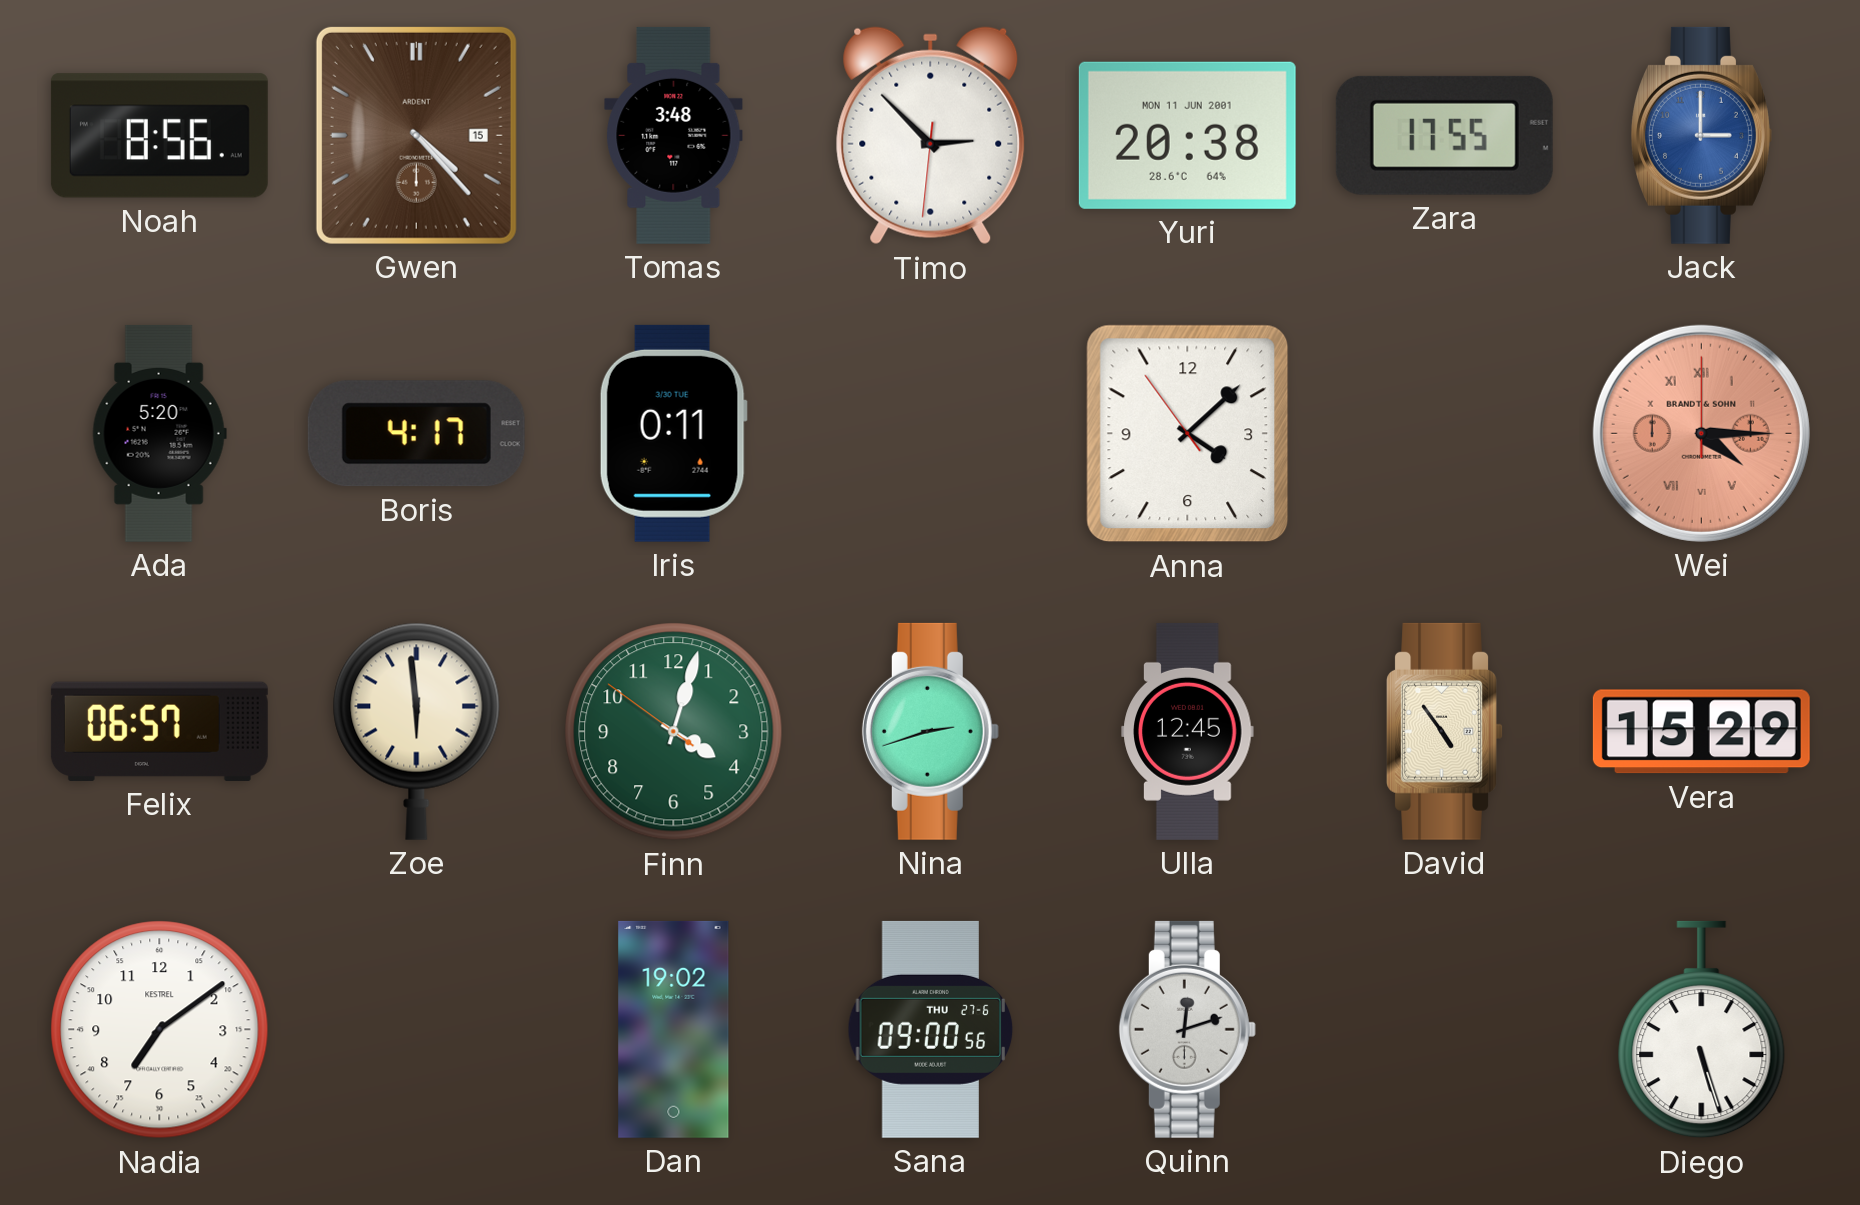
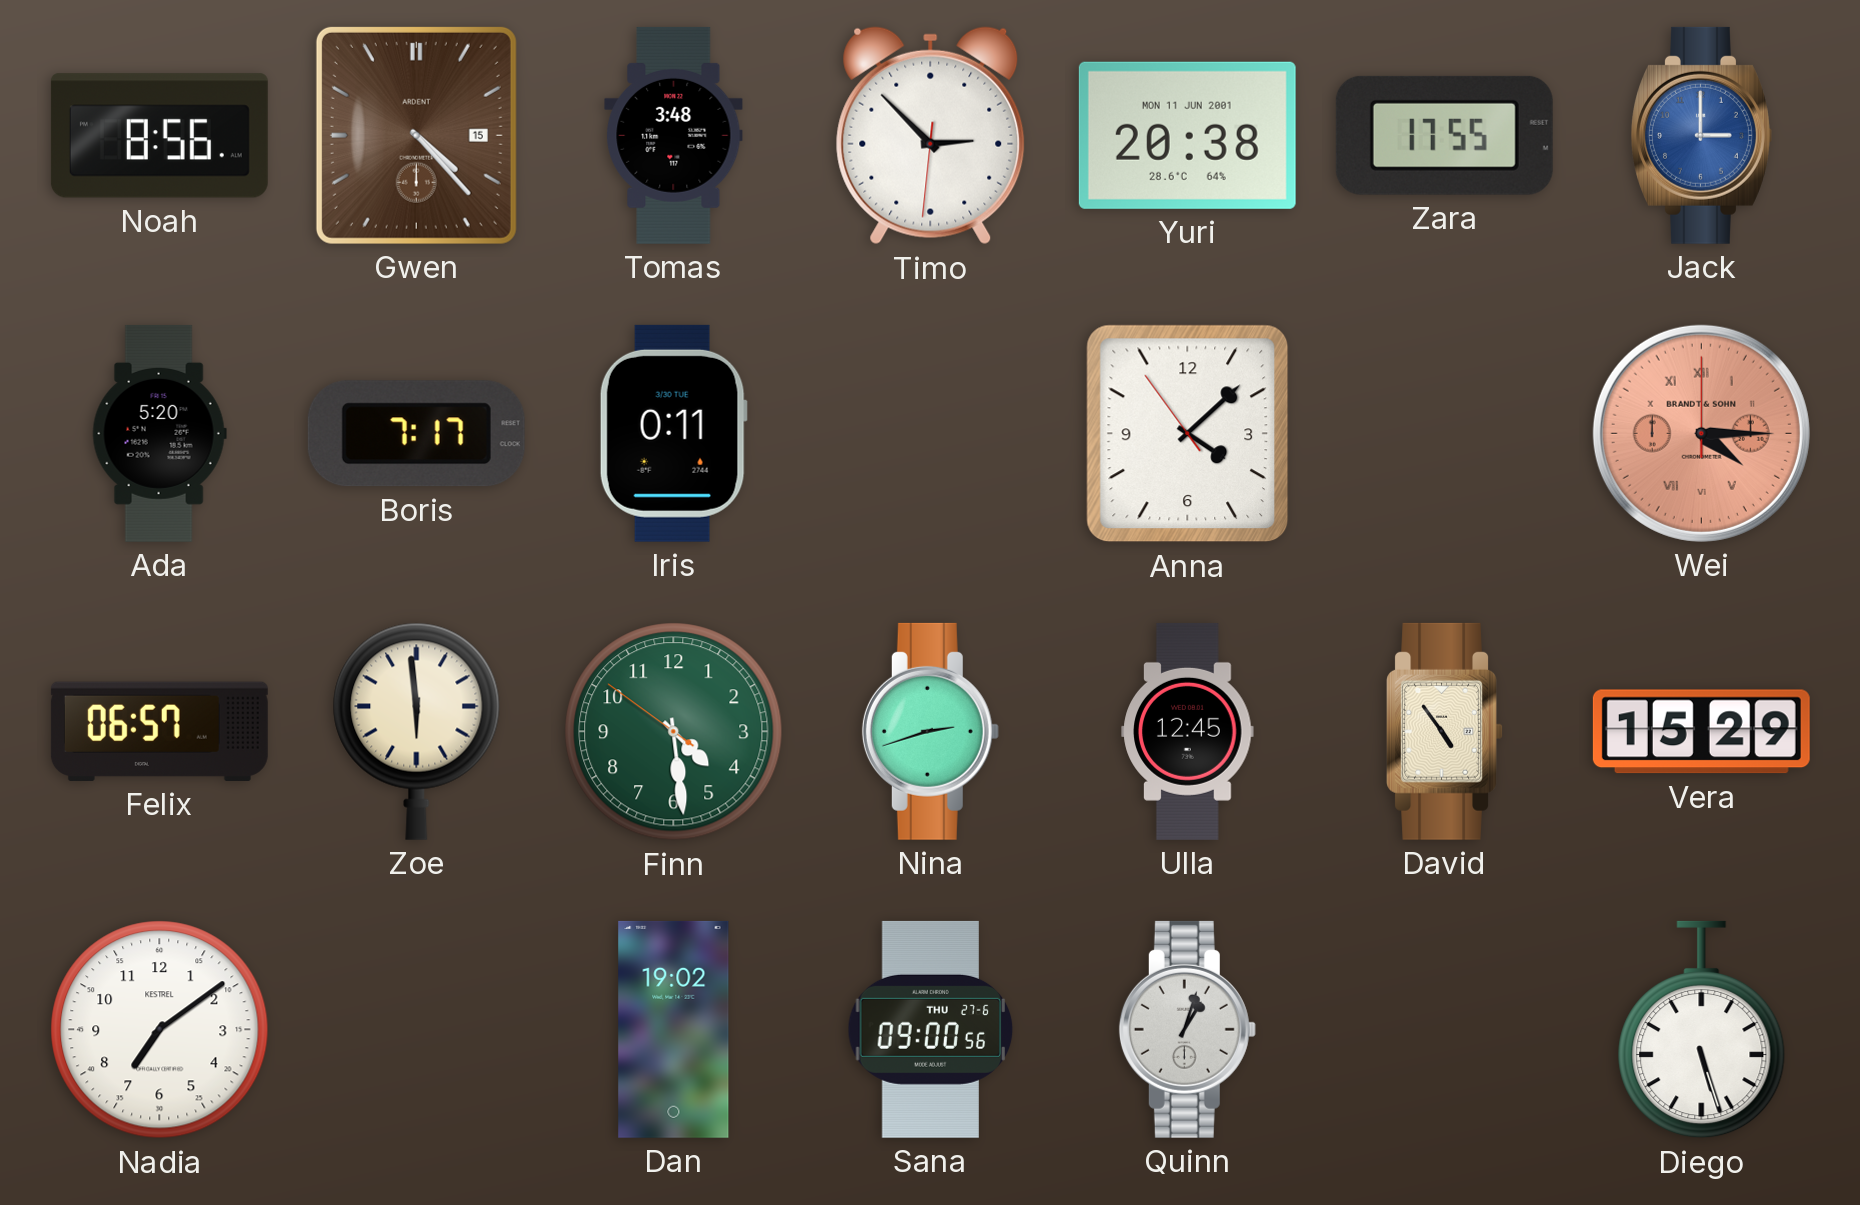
Boris: 4:17 -> 7:17 (416, 434)
Finn: 4:02 -> 4:28 (674, 732)
Quinn: 12:12 -> 1:03 (1187, 1029)
